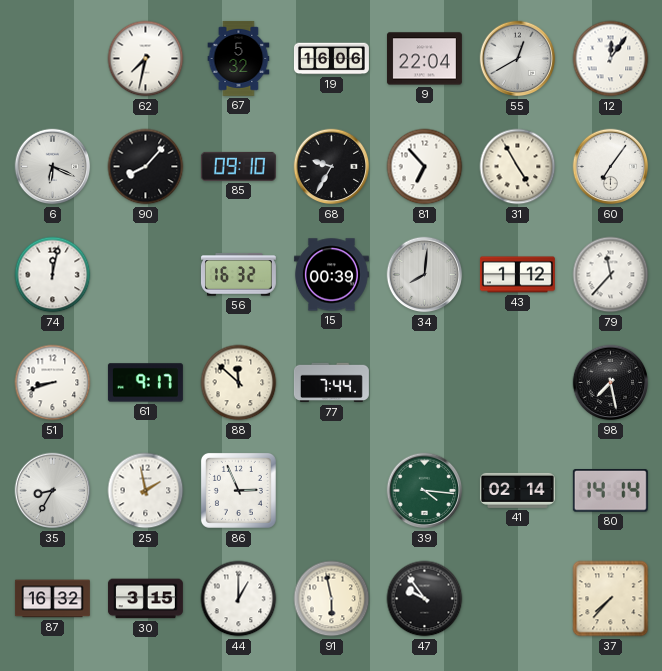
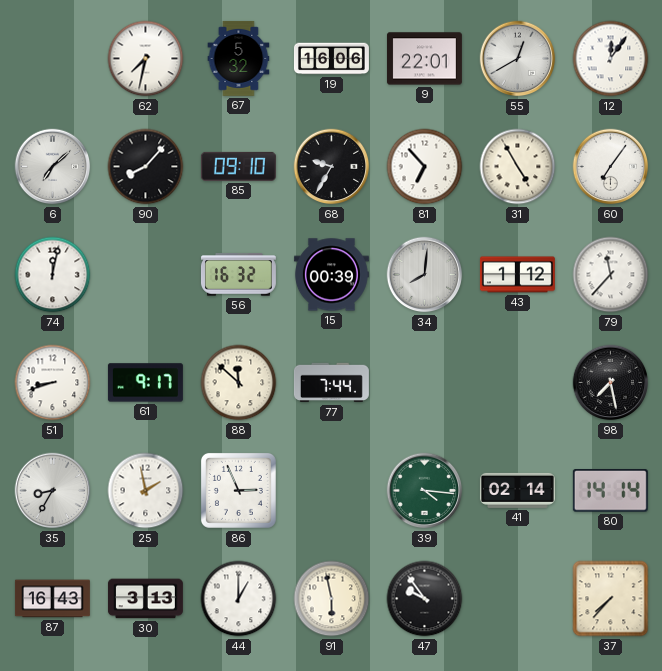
9: 22:04 -> 22:01 (424, 59)
6: 6:19 -> 7:08 (53, 167)
87: 16:32 -> 16:43 (52, 599)
30: 3:15 -> 3:13 (145, 599)
